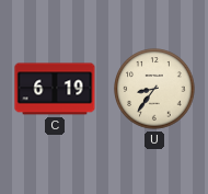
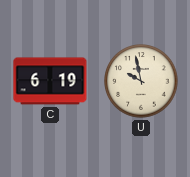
U: 8:36 -> 9:58 (141, 81)
